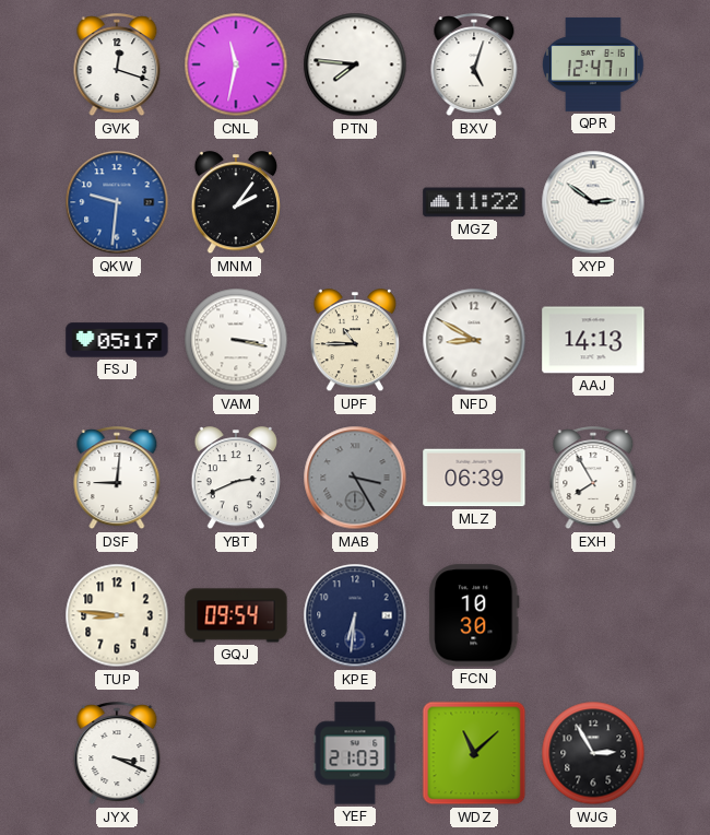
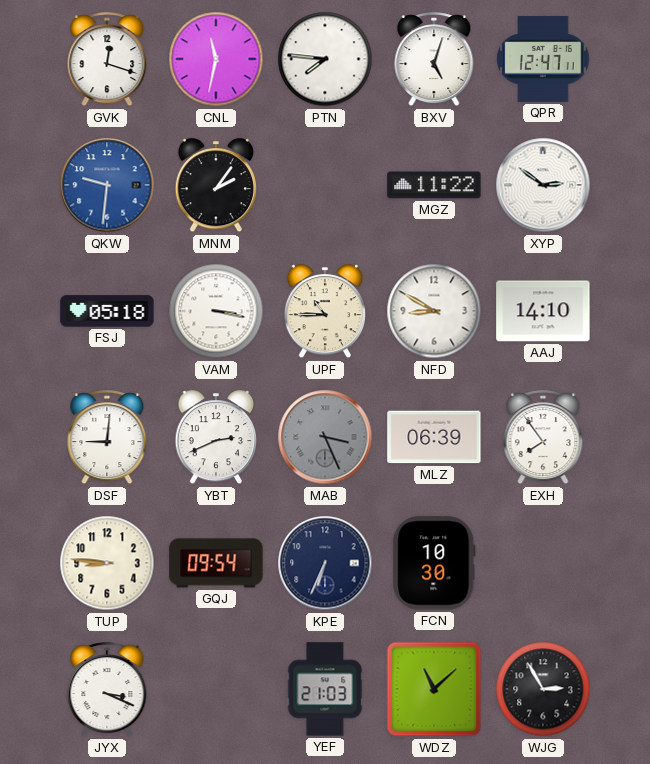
FSJ: 05:17 -> 05:18 (107, 311)
AAJ: 14:13 -> 14:10 (543, 311)
MAB: 3:25 -> 3:26 (325, 437)
EXH: 7:55 -> 7:54 (543, 438)
KPE: 6:31 -> 6:34 (325, 563)
